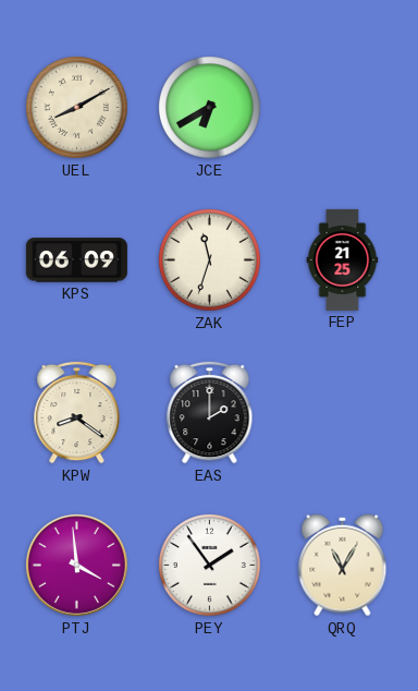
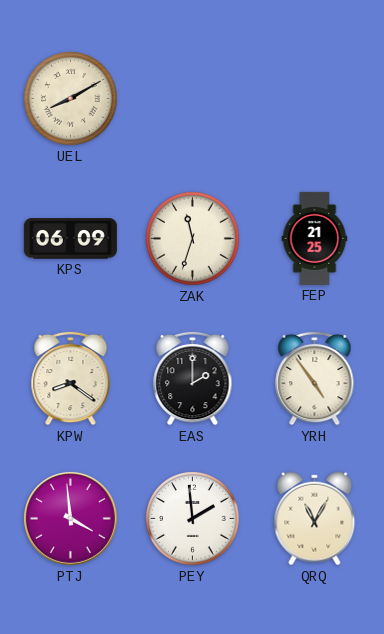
JCE: 6:40 -> none (210, 108)
YRH: none -> 4:54 (315, 378)
PEY: 1:54 -> 1:59 (193, 519)
